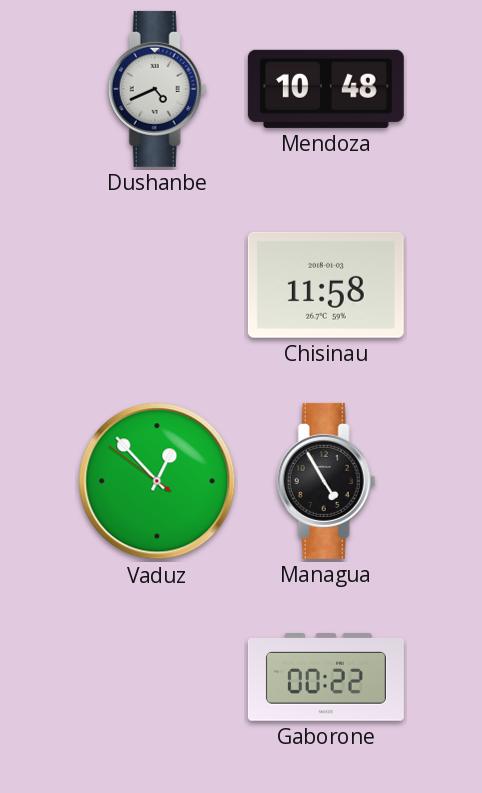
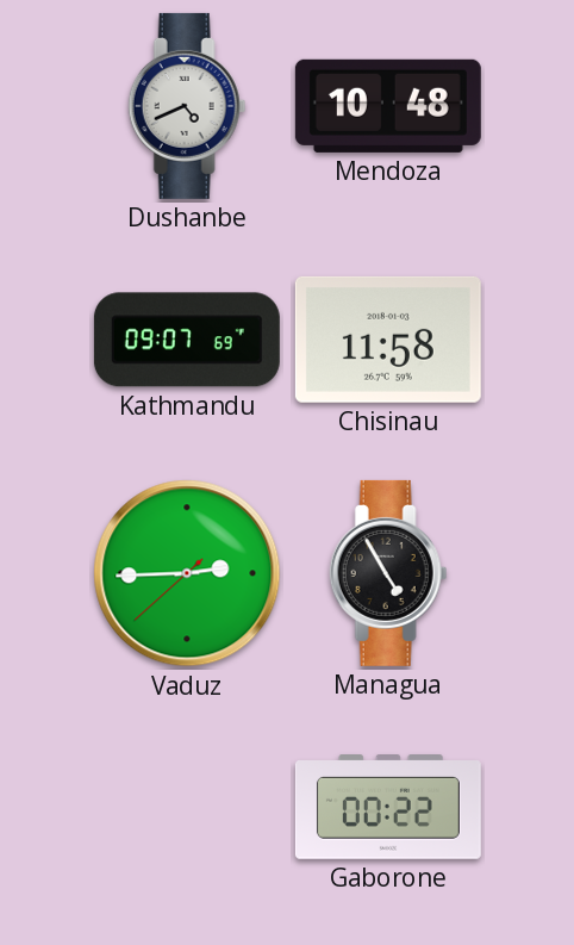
Kathmandu: none -> 09:07 (187, 340)
Vaduz: 12:52 -> 2:44 (187, 573)
